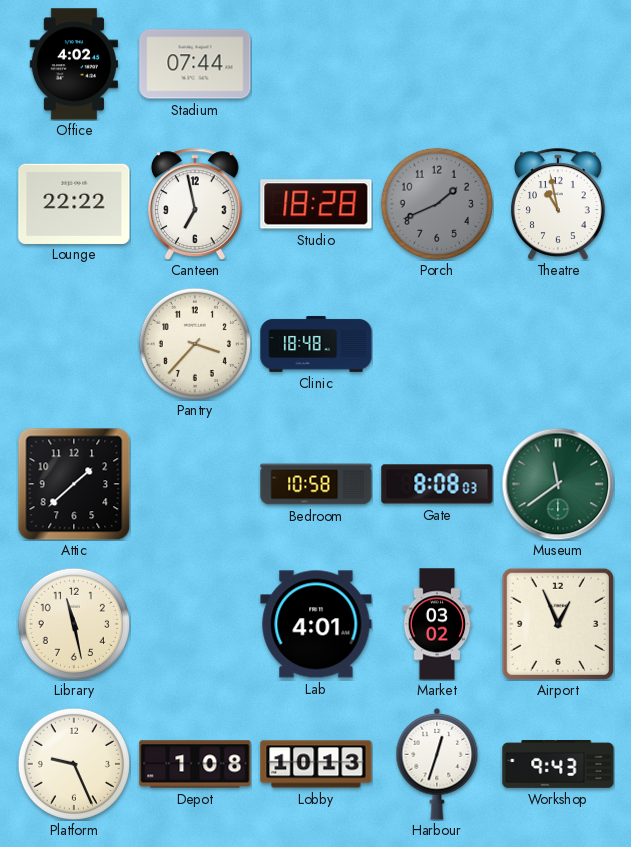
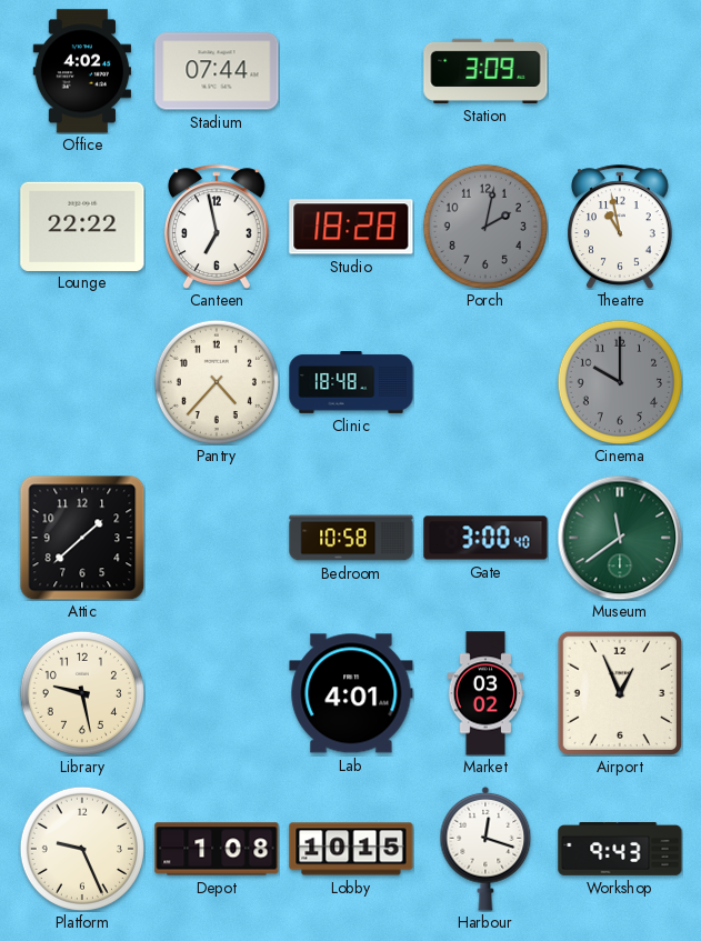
Station: none -> 3:09 (485, 71)
Porch: 1:41 -> 2:02 (485, 227)
Pantry: 3:37 -> 4:37 (217, 382)
Cinema: none -> 10:00 (620, 382)
Gate: 8:08 -> 3:00 (485, 538)
Library: 11:28 -> 9:28 (82, 693)
Lobby: 10:13 -> 10:15 (351, 849)
Harbour: 12:33 -> 12:18 (485, 849)
